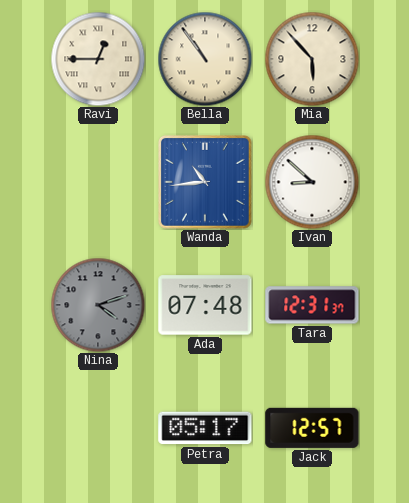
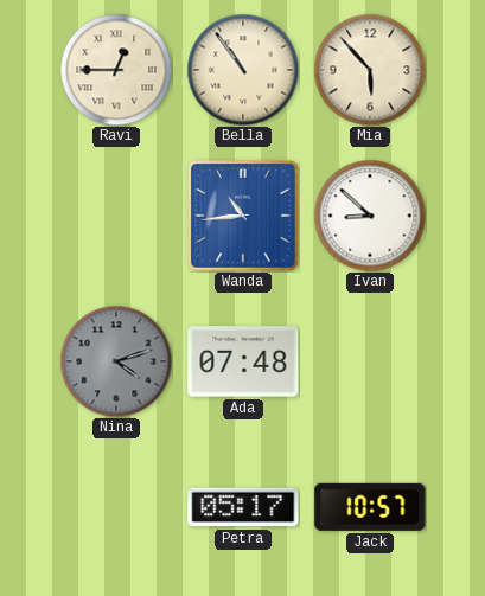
Tara: 12:31 -> none (312, 305)
Jack: 12:57 -> 10:57 (370, 507)
